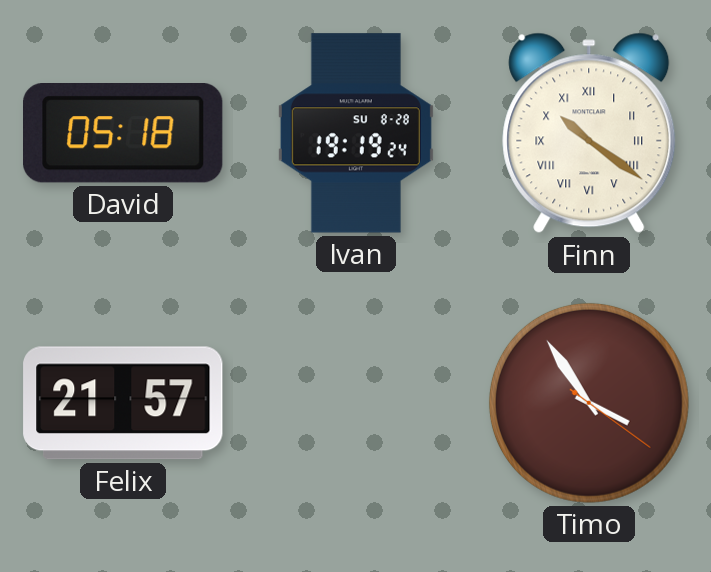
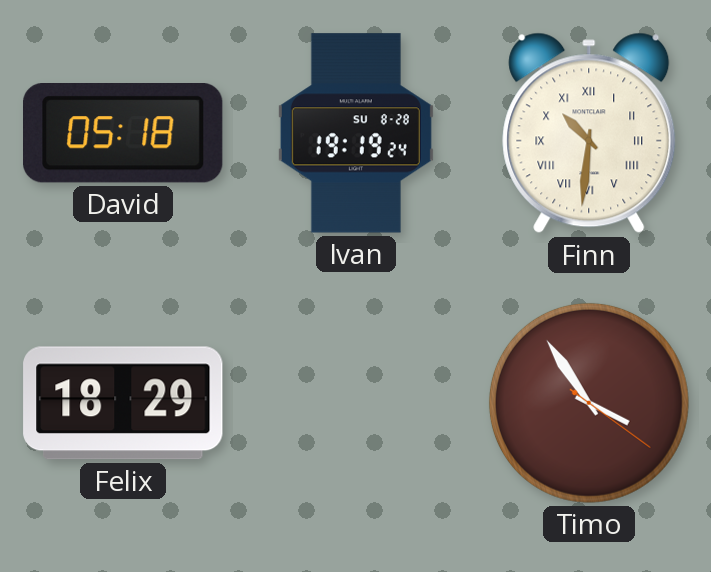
Finn: 10:21 -> 10:31 (589, 133)
Felix: 21:57 -> 18:29 (123, 403)
